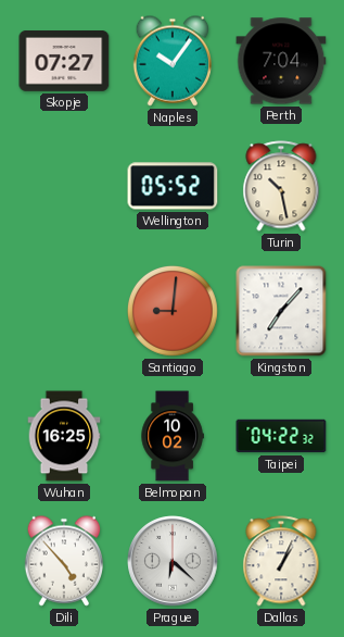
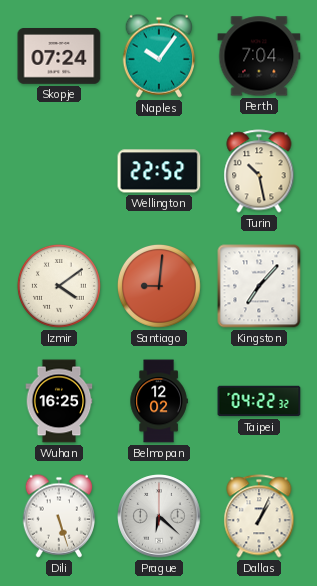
Skopje: 07:27 -> 07:24 (59, 57)
Wellington: 05:52 -> 22:52 (159, 171)
Izmir: none -> 4:09 (59, 286)
Belmopan: 10:02 -> 12:02 (159, 401)
Dili: 4:53 -> 5:27 (58, 516)
